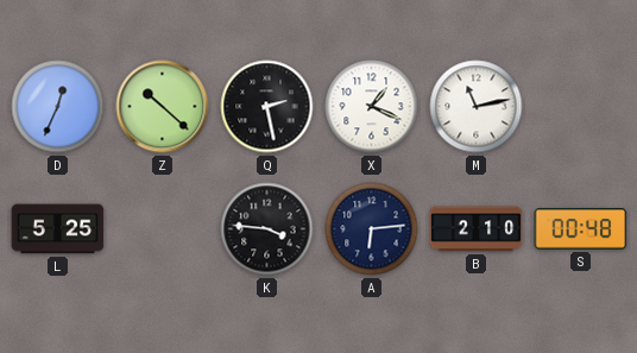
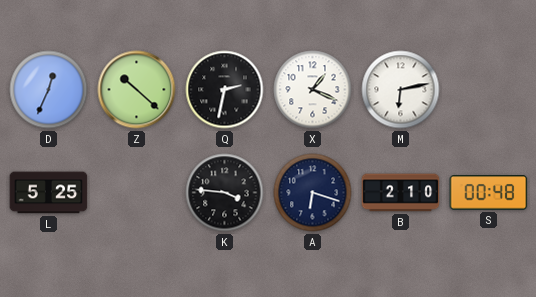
Q: 2:28 -> 2:32 (225, 90)
M: 11:13 -> 6:13 (401, 90)
A: 6:14 -> 6:18 (313, 193)
